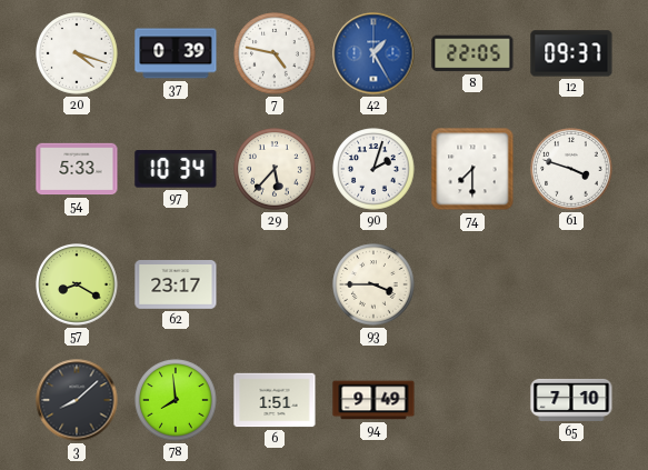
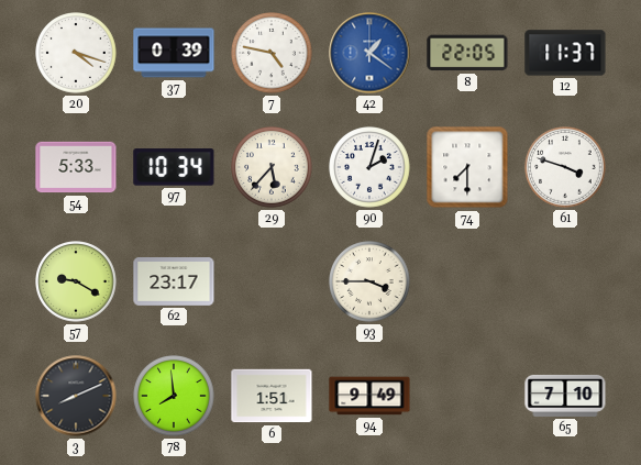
42: 1:25 -> 1:21 (369, 53)
12: 09:37 -> 11:37 (565, 53)
57: 8:20 -> 9:20 (76, 281)
3: 8:08 -> 8:11 (76, 396)
